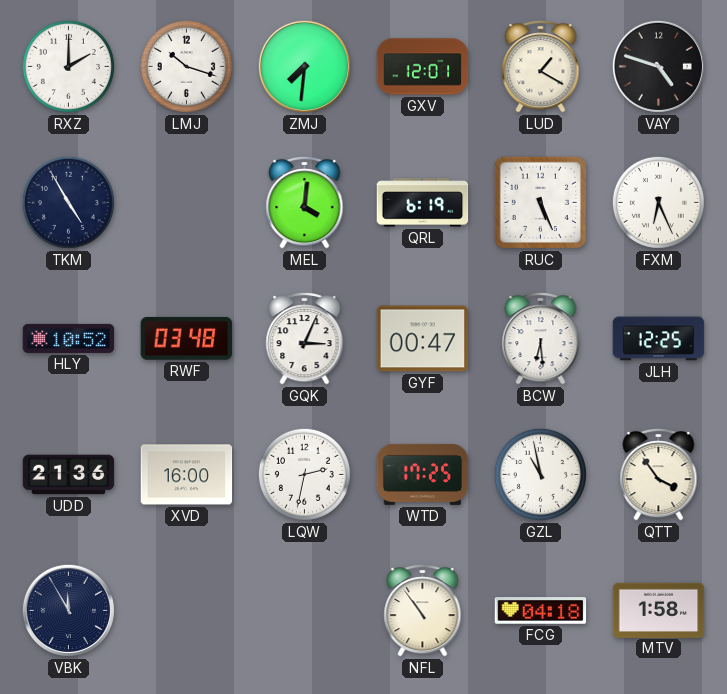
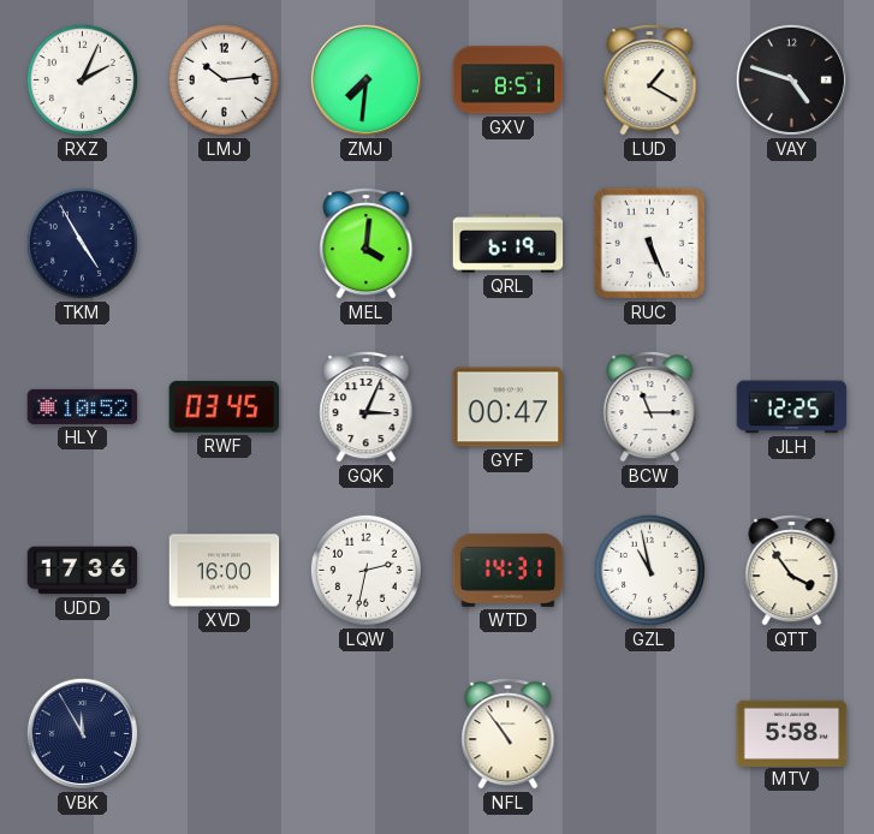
RXZ: 2:00 -> 2:04 (82, 79)
LMJ: 10:18 -> 10:14 (224, 79)
GXV: 12:01 -> 8:51 (509, 81)
FXM: 6:26 -> none (658, 202)
RWF: 03:48 -> 03:45 (225, 406)
BCW: 6:29 -> 11:15 (650, 406)
UDD: 21:36 -> 17:36 (83, 571)
WTD: 17:25 -> 14:31 (509, 570)
FCG: 04:18 -> none (541, 611)
MTV: 1:58 -> 5:58 (792, 733)
